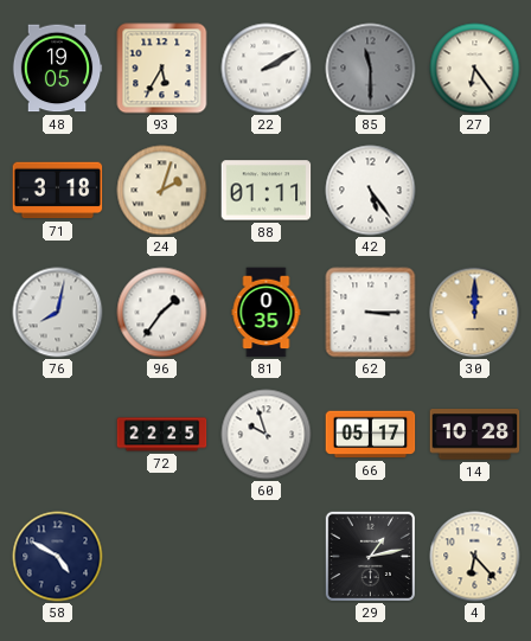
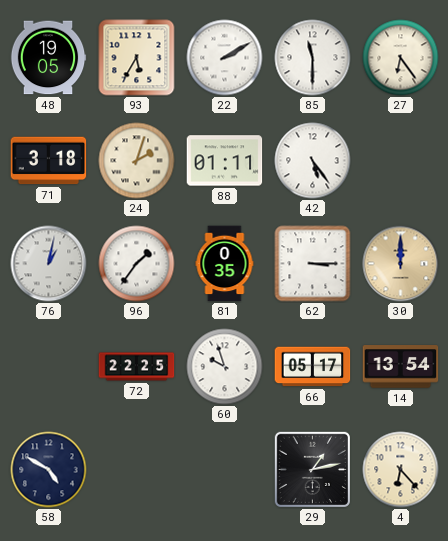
85 dial: grey -> white (313, 58)
76: 8:02 -> 1:02 (49, 264)
14: 10:28 -> 13:54 (401, 367)
